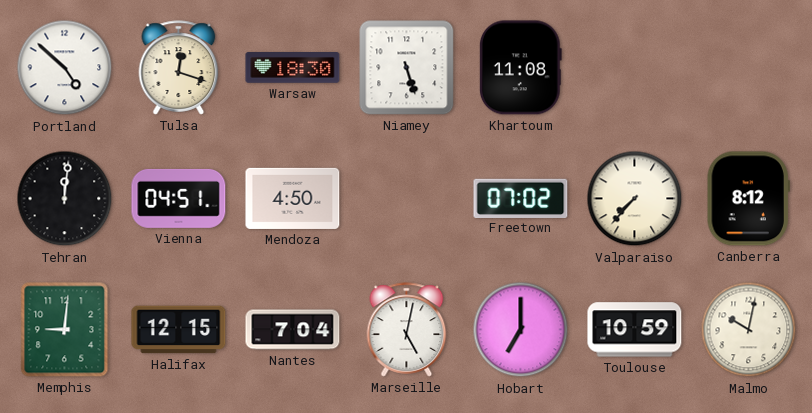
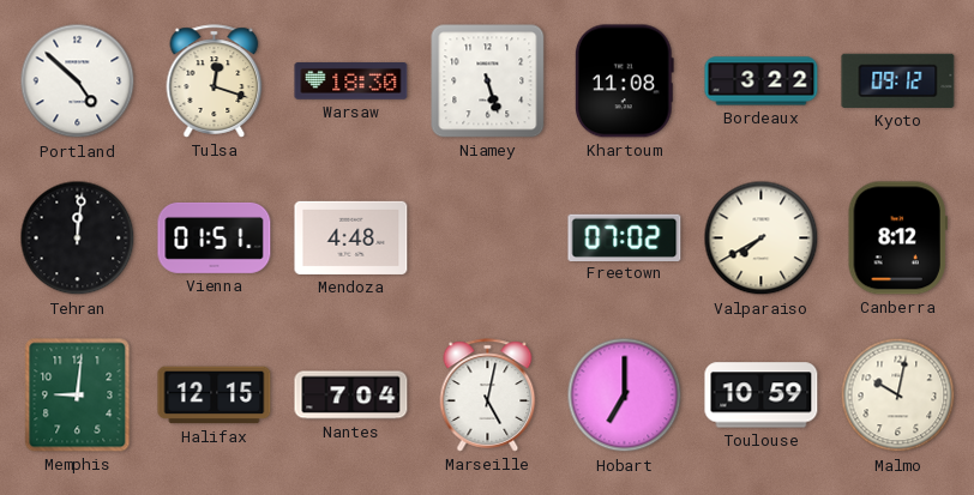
Bordeaux: none -> 3:22 (762, 82)
Kyoto: none -> 09:12 (898, 80)
Vienna: 04:51 -> 01:51 (215, 237)
Mendoza: 4:50 -> 4:48 (351, 237)
Valparaiso: 7:37 -> 7:40 (762, 239)
